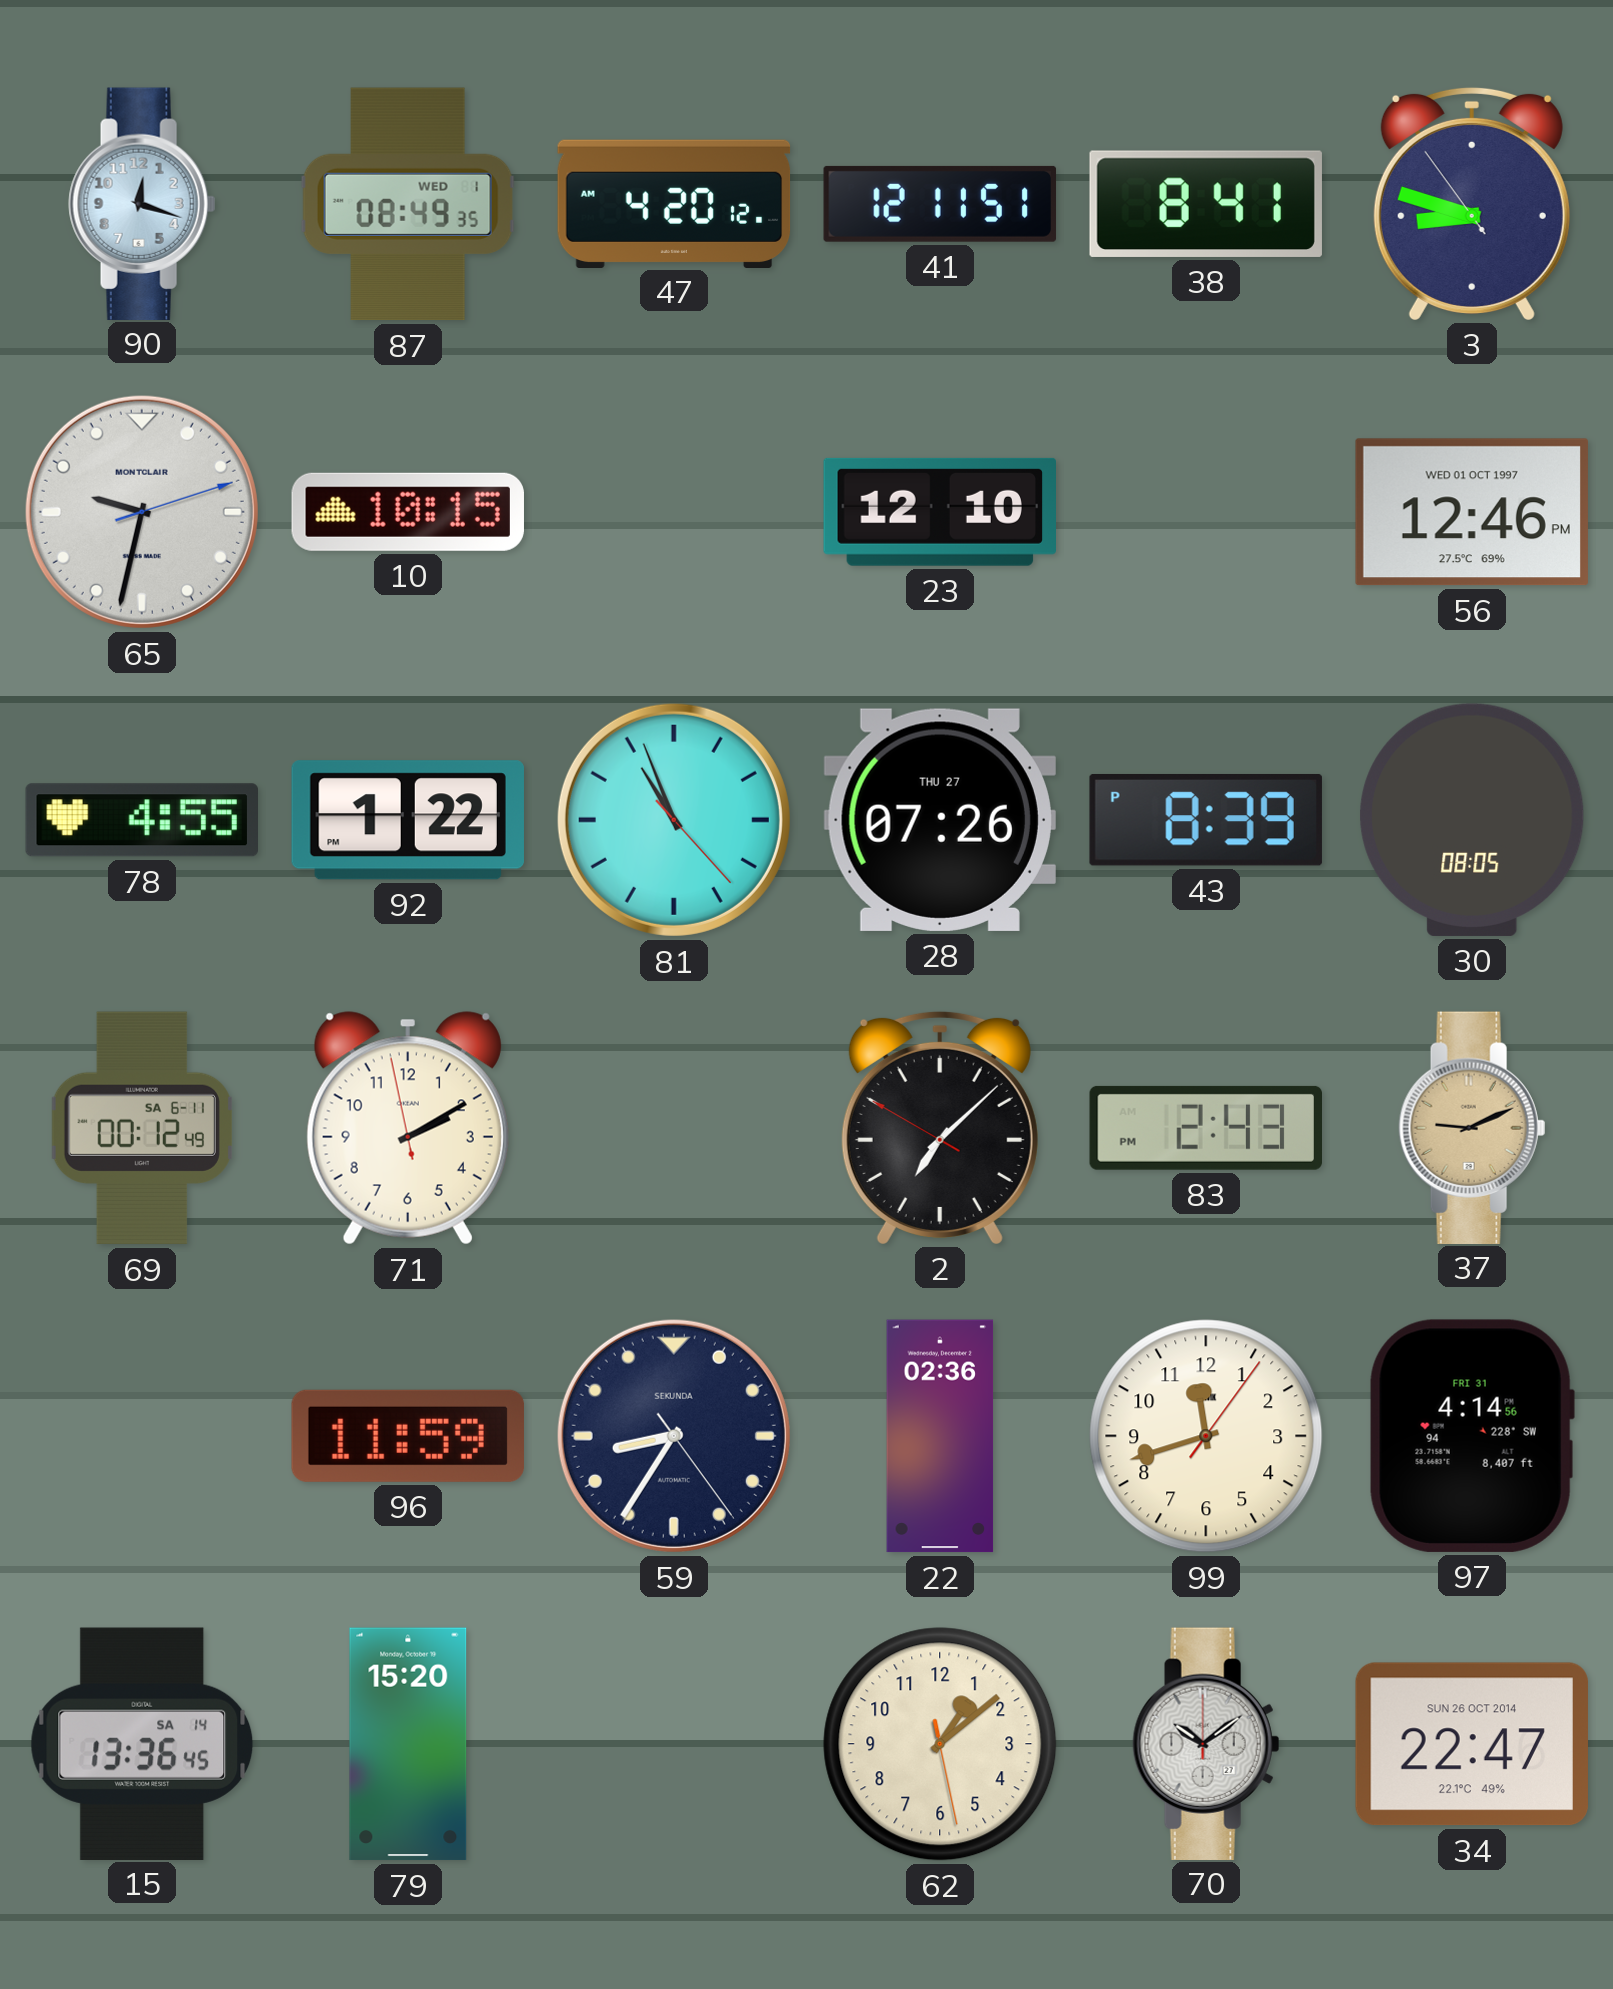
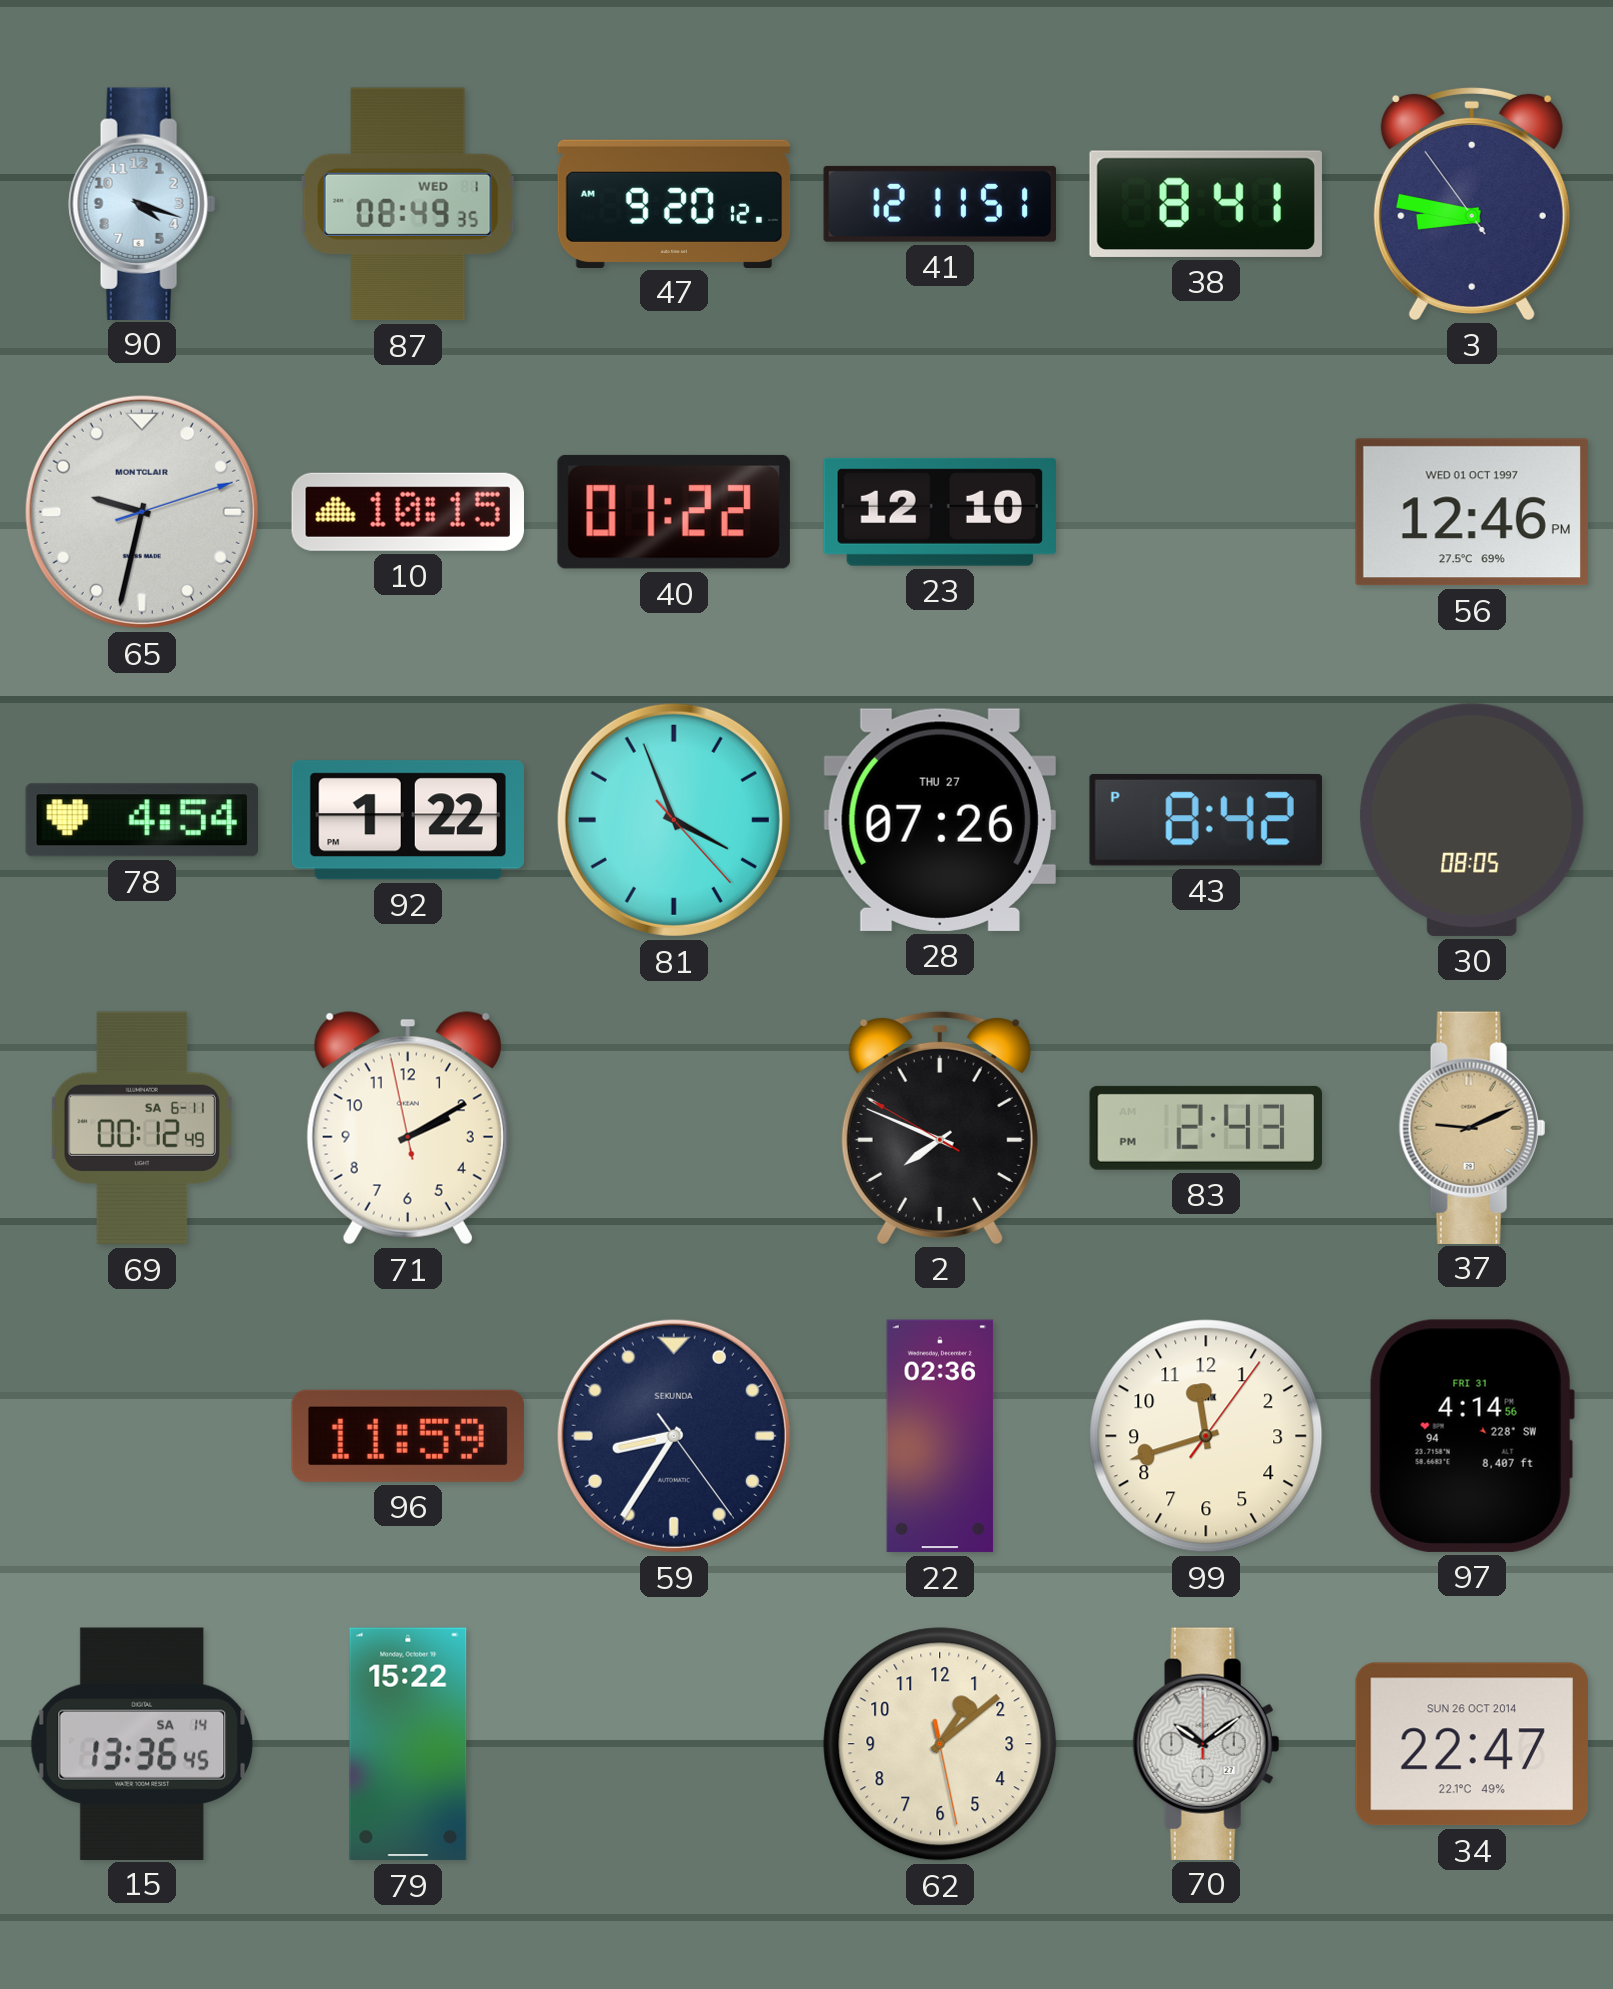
90: 12:18 -> 4:18 (142, 203)
47: 4:20 -> 9:20 (674, 203)
3: 8:47 -> 8:46 (1472, 203)
40: none -> 01:22 (674, 512)
78: 4:55 -> 4:54 (141, 820)
81: 10:56 -> 3:56 (674, 820)
43: 8:39 -> 8:42 (1206, 820)
2: 7:07 -> 7:48 (940, 1127)
79: 15:20 -> 15:22 (408, 1744)
